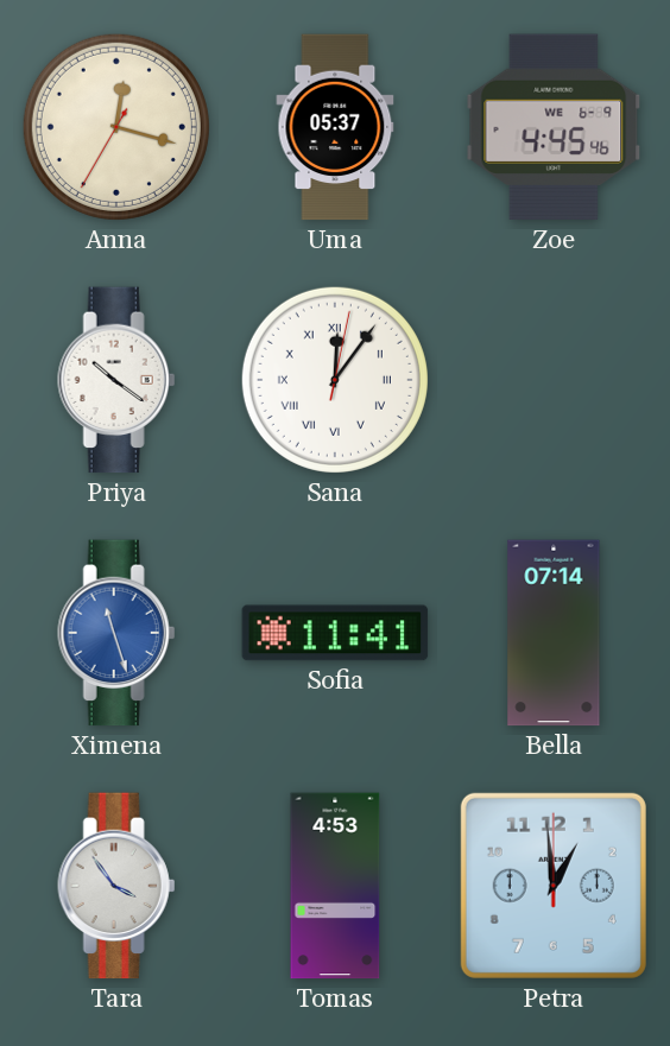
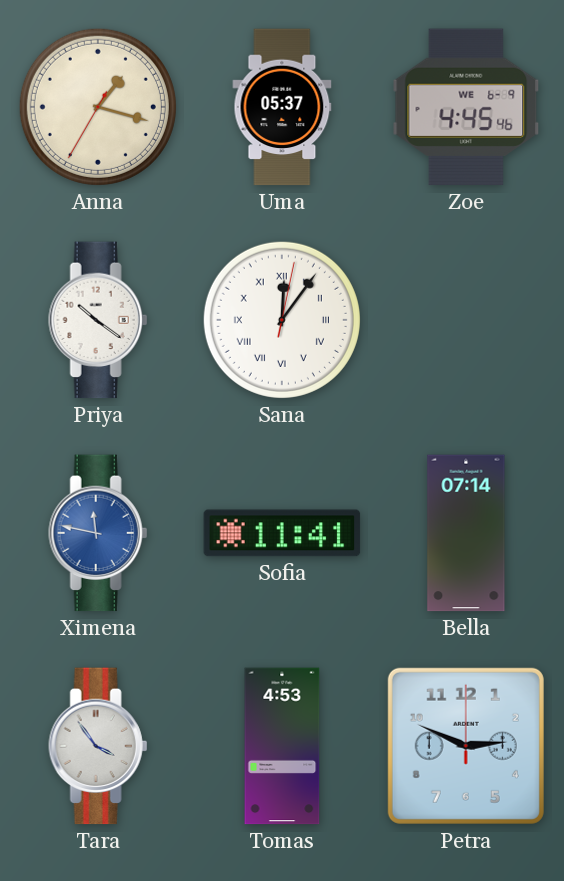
Anna: 12:17 -> 1:17 (98, 107)
Ximena: 11:27 -> 11:47 (98, 533)
Petra: 12:59 -> 2:49 (466, 746)
